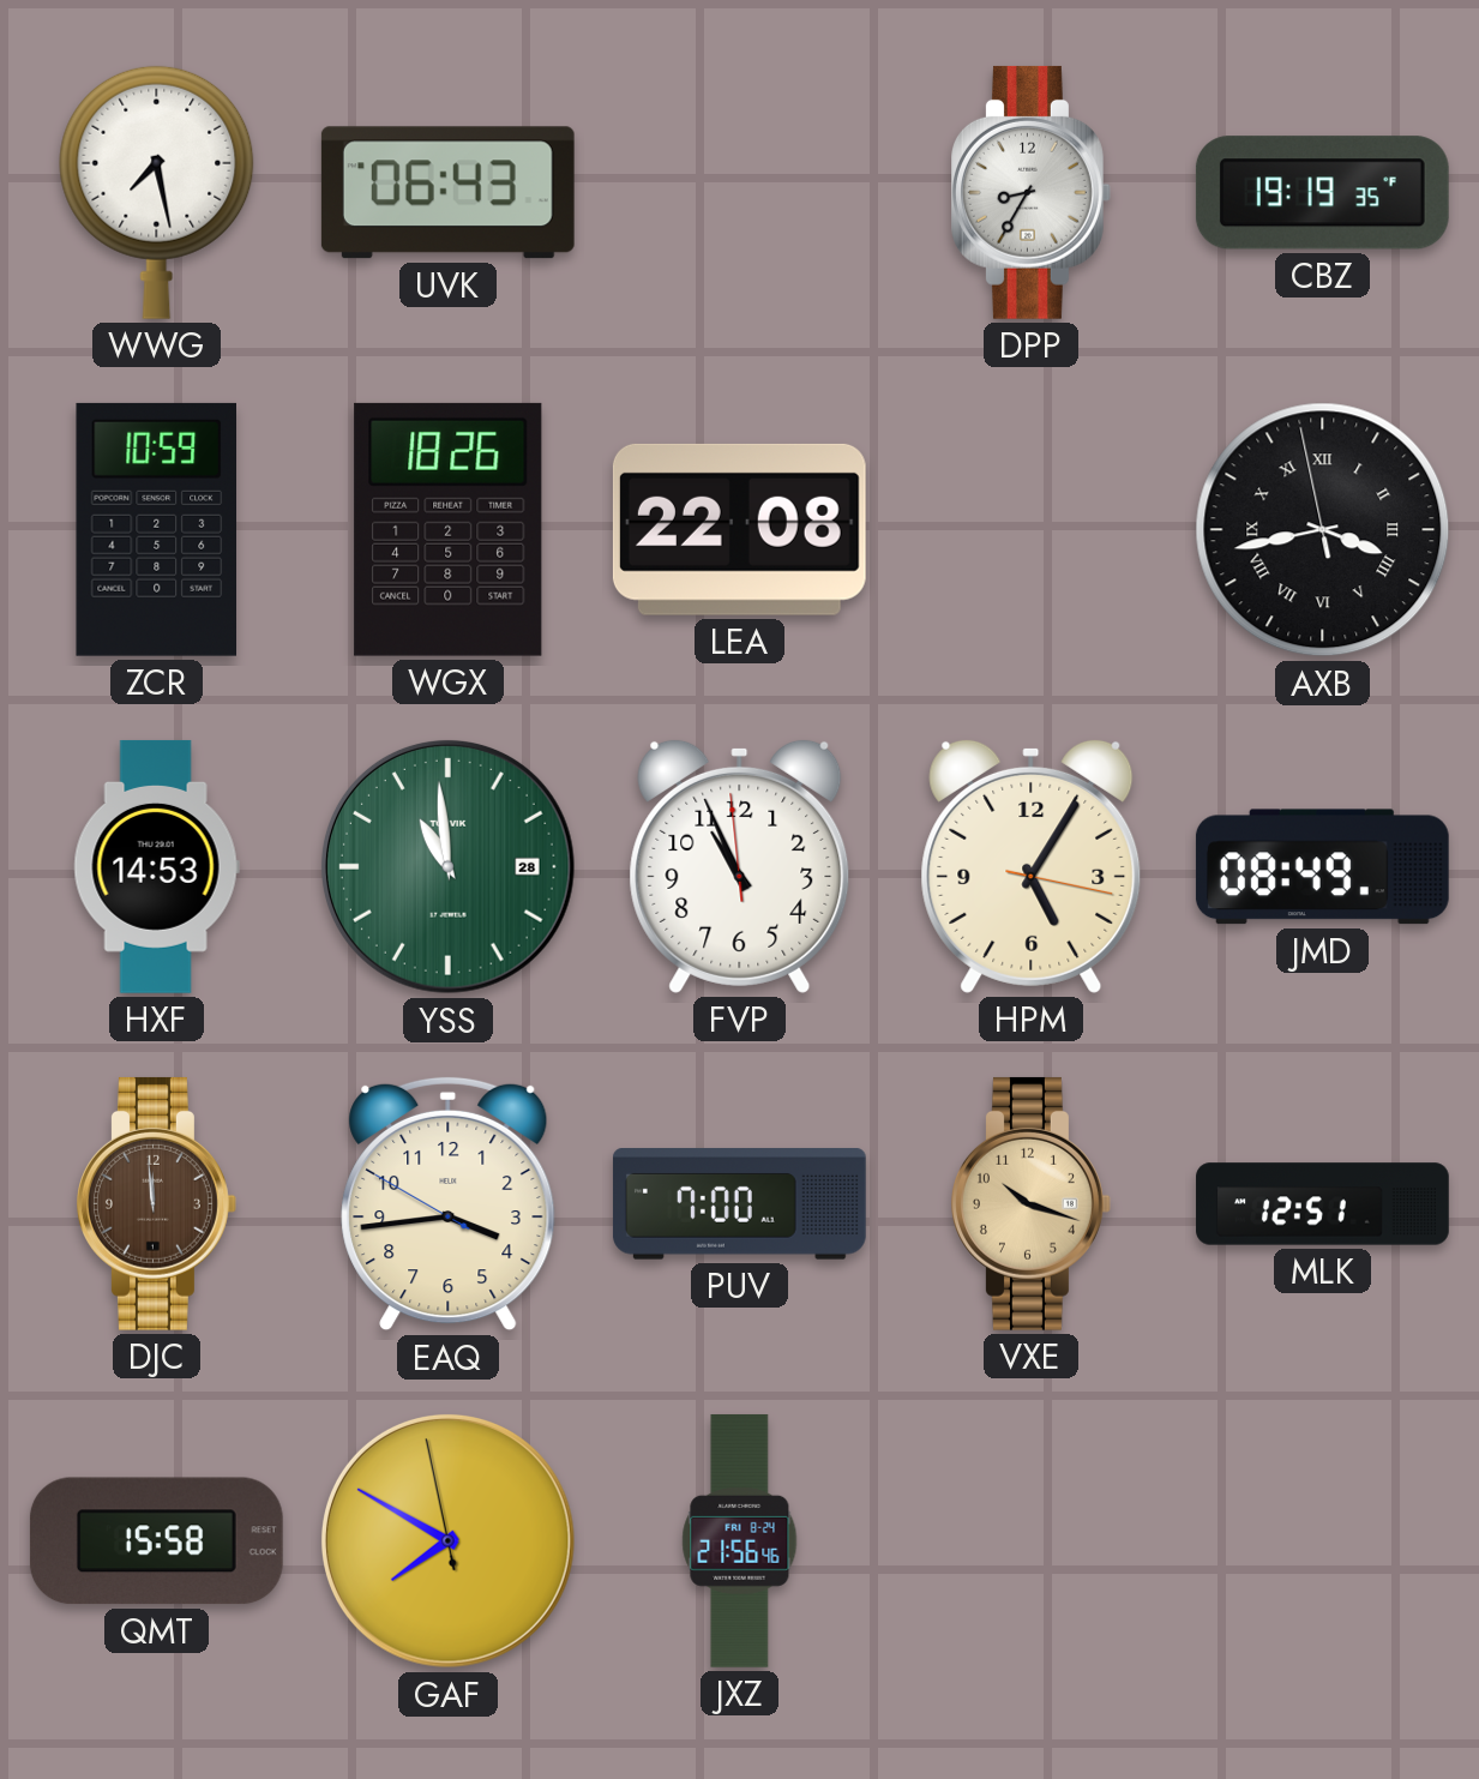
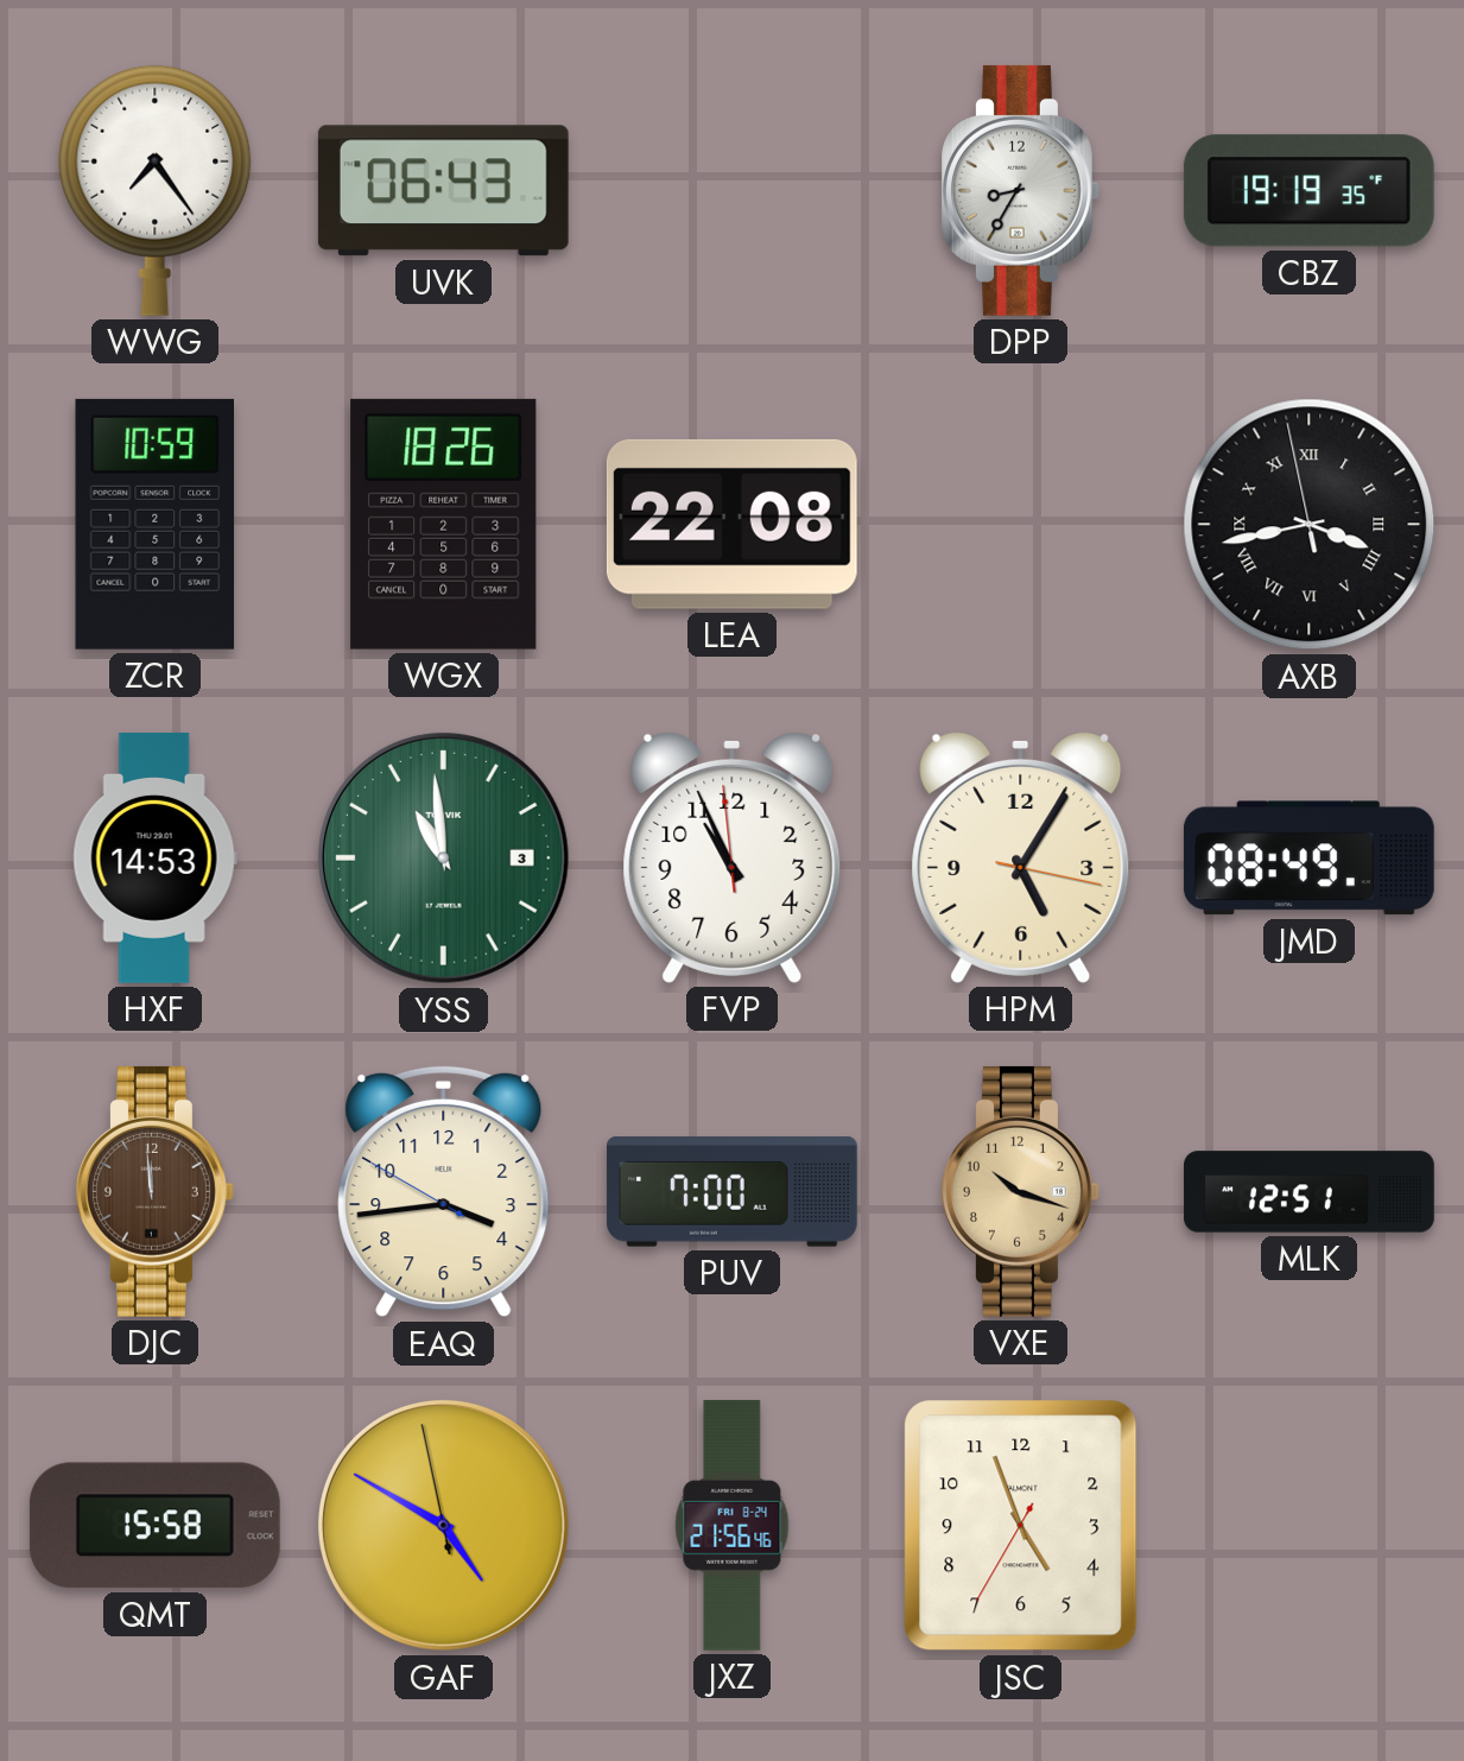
WWG: 7:28 -> 7:24 (156, 190)
YSS date: 28 -> 3 (443, 857)
GAF: 7:49 -> 4:49 (443, 1525)
JSC: none -> 4:56 (1021, 1526)
